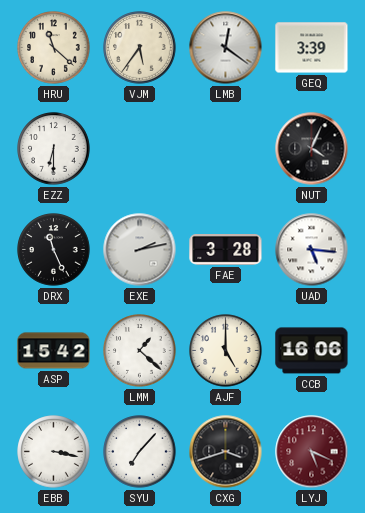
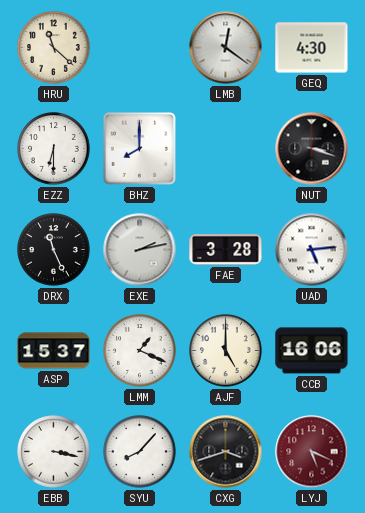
VJM: 5:36 -> none (140, 48)
GEQ: 3:39 -> 4:30 (312, 48)
BHZ: none -> 8:00 (139, 148)
NUT: 4:04 -> 3:18 (312, 149)
UAD: 5:16 -> 5:14 (312, 250)
ASP: 15:42 -> 15:37 (54, 351)
LMM: 1:22 -> 1:19 (140, 351)
SYU: 7:07 -> 8:07 (140, 452)
